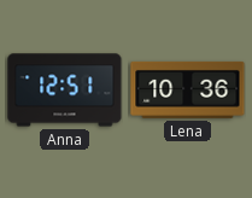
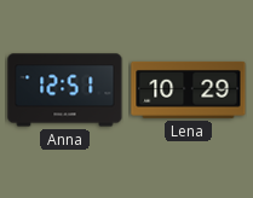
Lena: 10:36 -> 10:29 (189, 89)
